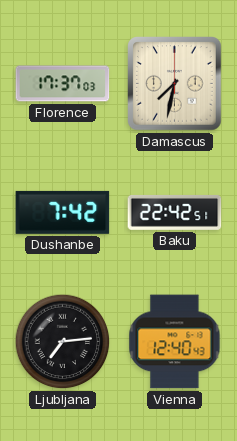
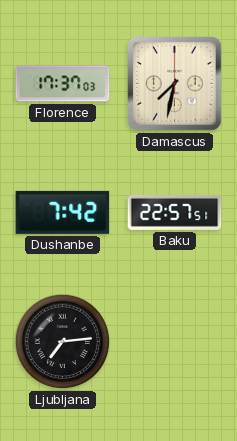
Baku: 22:42 -> 22:57 (175, 212)
Vienna: 12:40 -> none (175, 342)
